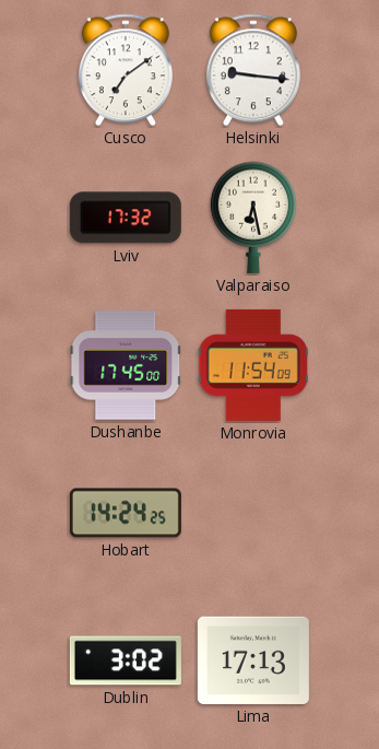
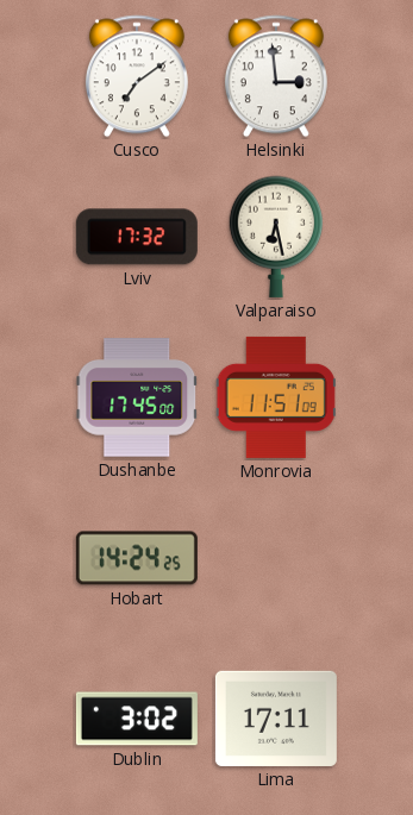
Helsinki: 9:16 -> 2:59 (276, 76)
Monrovia: 11:54 -> 11:51 (276, 397)
Lima: 17:13 -> 17:11 (276, 719)
